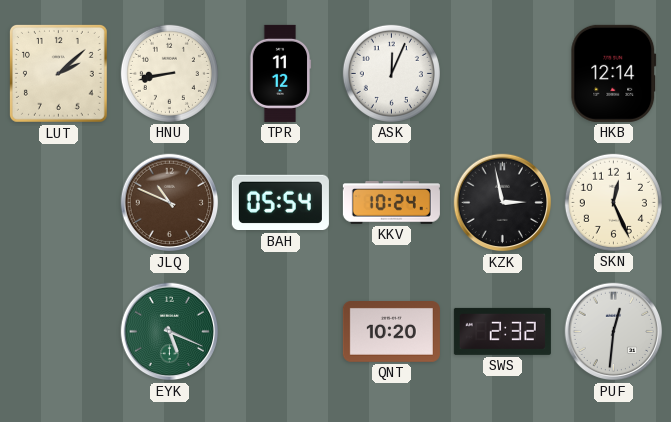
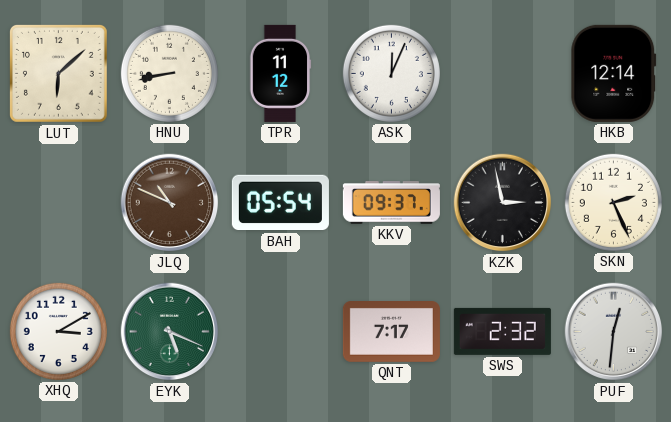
LUT: 2:08 -> 6:08 (58, 73)
KKV: 10:24 -> 09:37 (391, 203)
SKN: 12:26 -> 2:26 (613, 202)
XHQ: none -> 3:10 (58, 331)
QNT: 10:20 -> 7:17 (391, 332)
